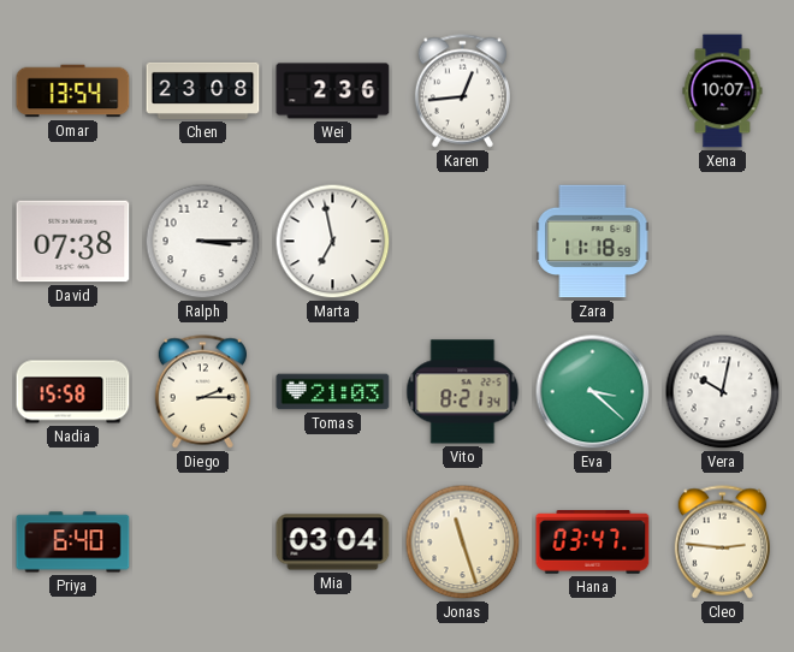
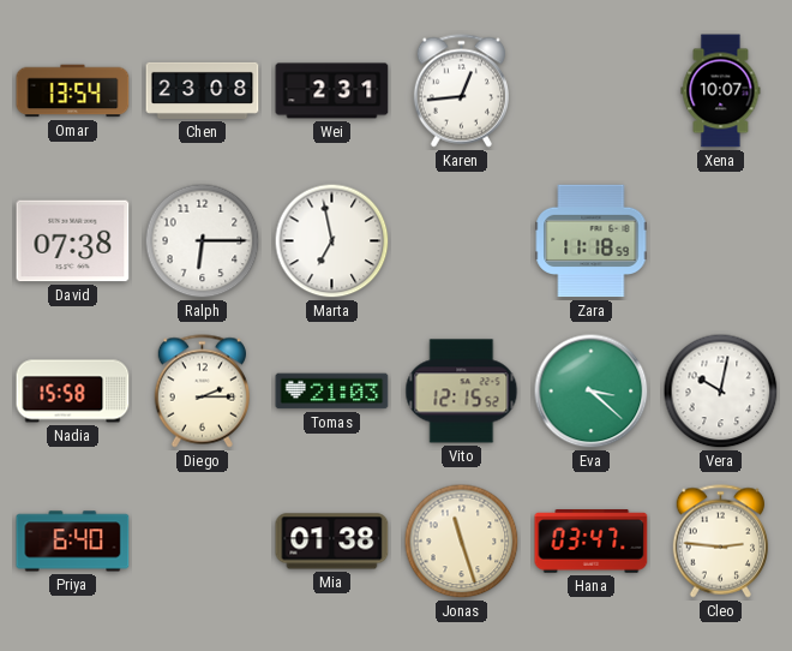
Wei: 2:36 -> 2:31 (332, 91)
Ralph: 3:15 -> 6:15 (203, 241)
Vito: 8:21 -> 12:15 (462, 392)
Mia: 03:04 -> 01:38 (332, 542)
